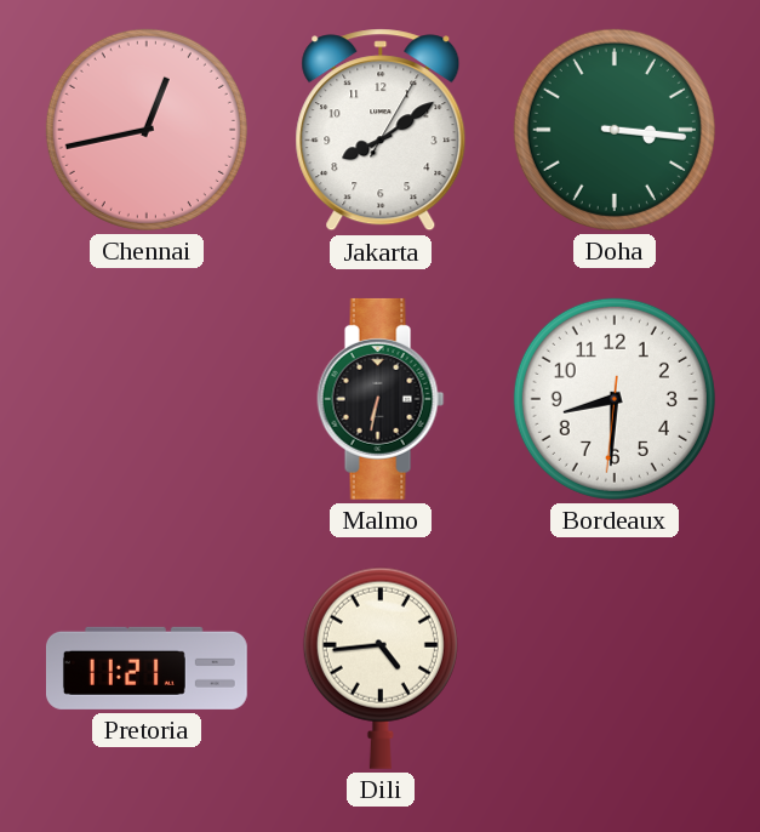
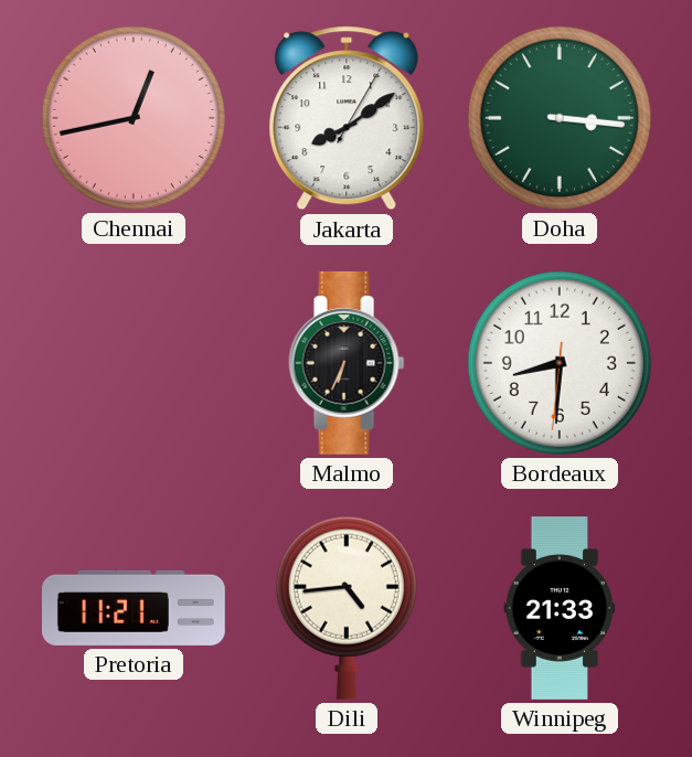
Malmo: 6:32 -> 6:34 (347, 363)
Winnipeg: none -> 21:33 (560, 609)
